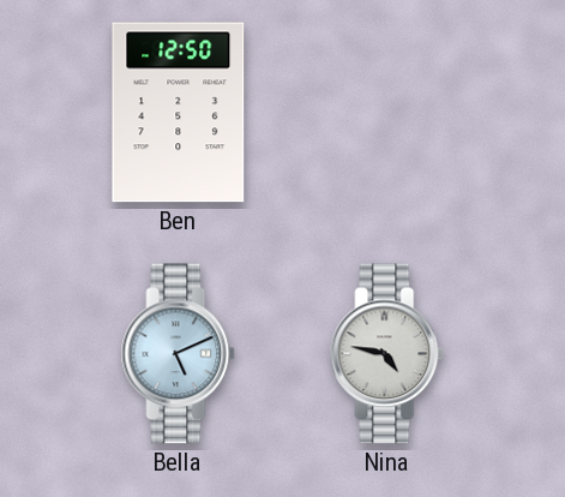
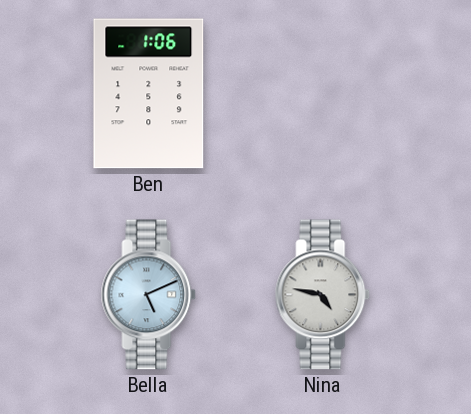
Ben: 12:50 -> 1:06 (149, 94)
